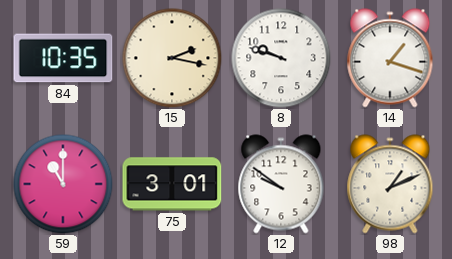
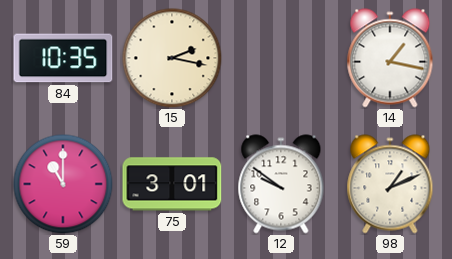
8: 9:48 -> none (281, 58)
14: 1:18 -> 1:17 (390, 58)
